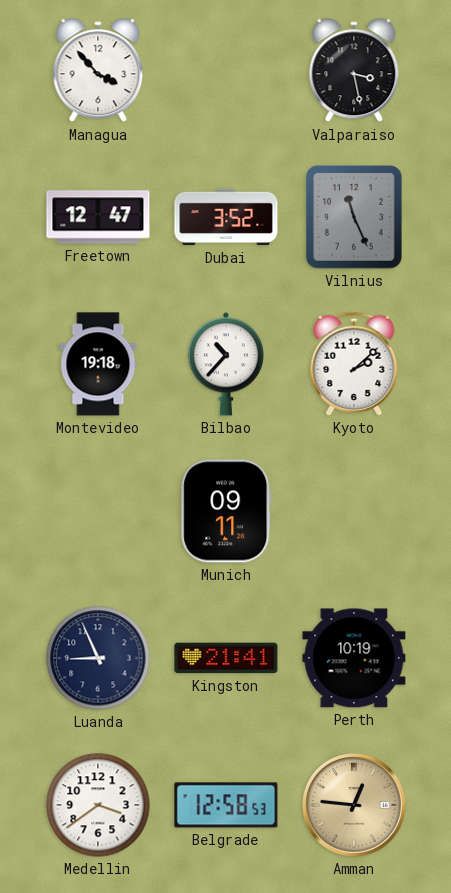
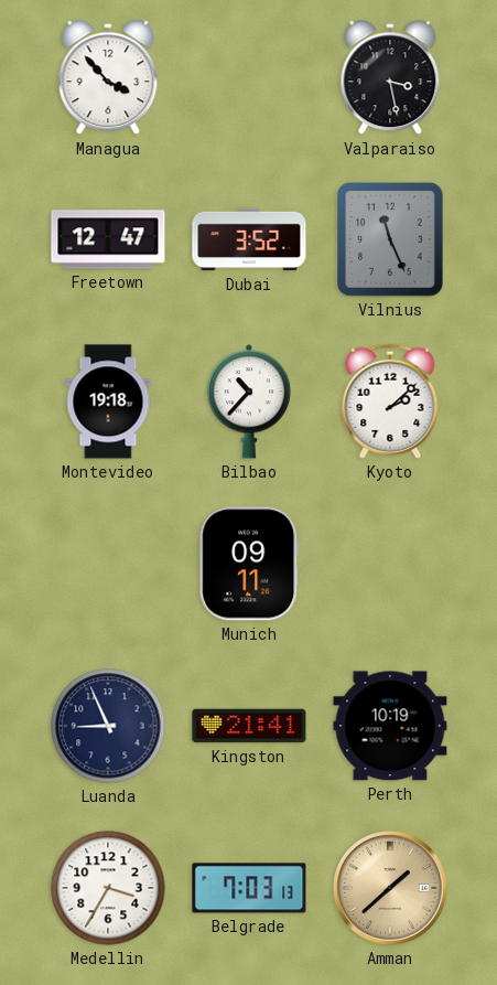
Medellin: 3:39 -> 3:35 (108, 888)
Belgrade: 12:58 -> 7:03 (249, 888)
Amman: 12:46 -> 1:38 (391, 889)
